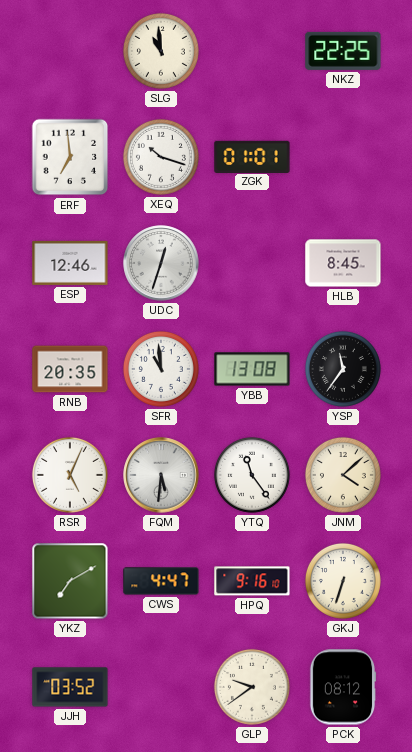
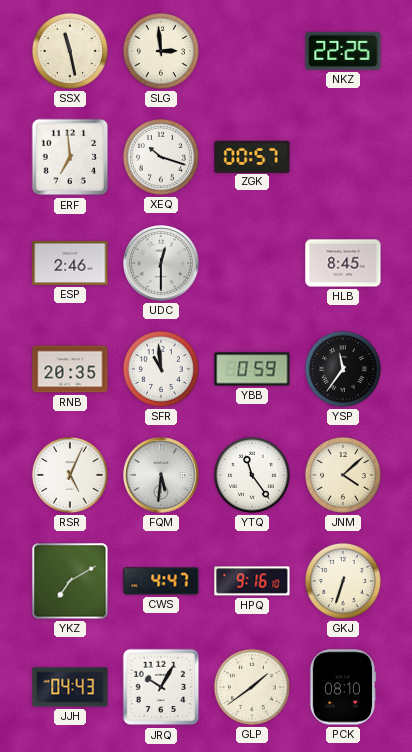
SSX: none -> 11:28 (70, 51)
SLG: 10:59 -> 2:59 (161, 51)
ZGK: 01:01 -> 00:57 (252, 156)
ESP: 12:46 -> 2:46 (70, 263)
UDC: 12:33 -> 12:30 (161, 263)
YBB: 13:08 -> 0:59 (252, 369)
JJH: 03:52 -> 04:43 (70, 687)
JRQ: none -> 10:05 (161, 687)
GLP: 9:39 -> 1:39 (252, 687)
PCK: 08:12 -> 08:10 (343, 687)
